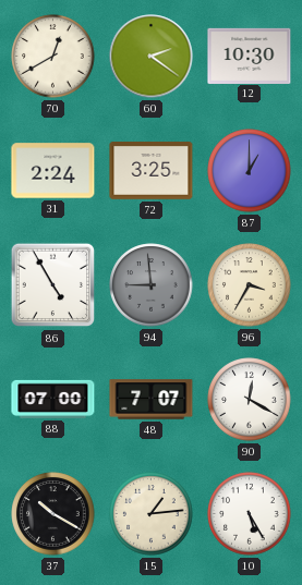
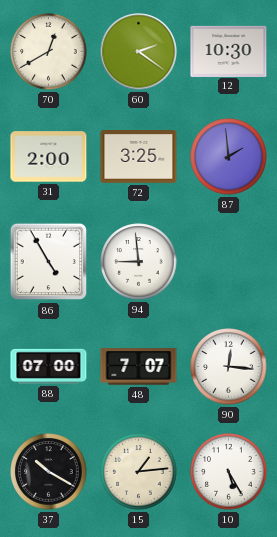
31: 2:24 -> 2:00 (49, 157)
87: 1:00 -> 1:59 (229, 157)
94 dial: grey -> white (139, 262)
96: 3:35 -> none (250, 285)
90: 12:20 -> 12:16 (229, 367)
